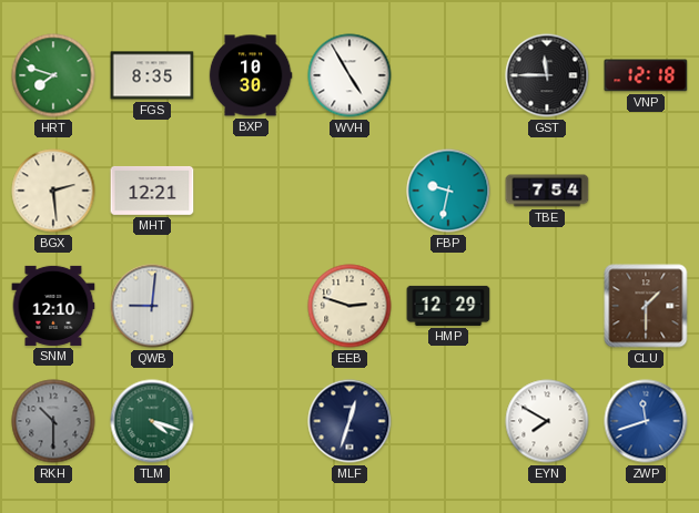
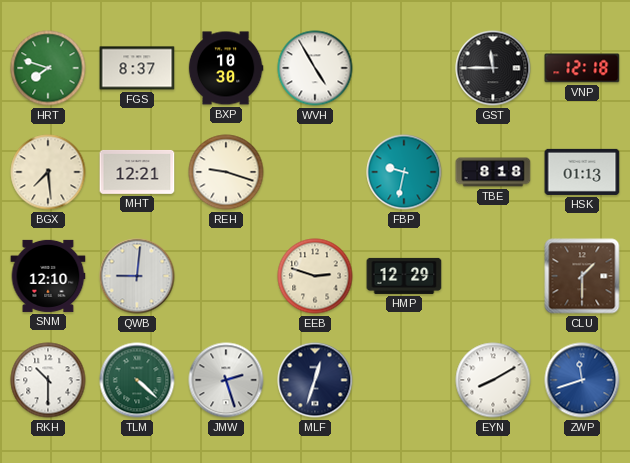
FGS: 8:35 -> 8:37 (137, 68)
BGX: 2:29 -> 7:29 (48, 172)
REH: none -> 9:18 (226, 172)
TBE: 7:54 -> 8:18 (493, 172)
HSK: none -> 01:13 (582, 172)
RKH dial: grey -> white (48, 380)
TLM: 4:18 -> 4:22 (137, 380)
JMW: none -> 2:27 (226, 380)
EYN: 7:50 -> 8:10 (493, 380)
